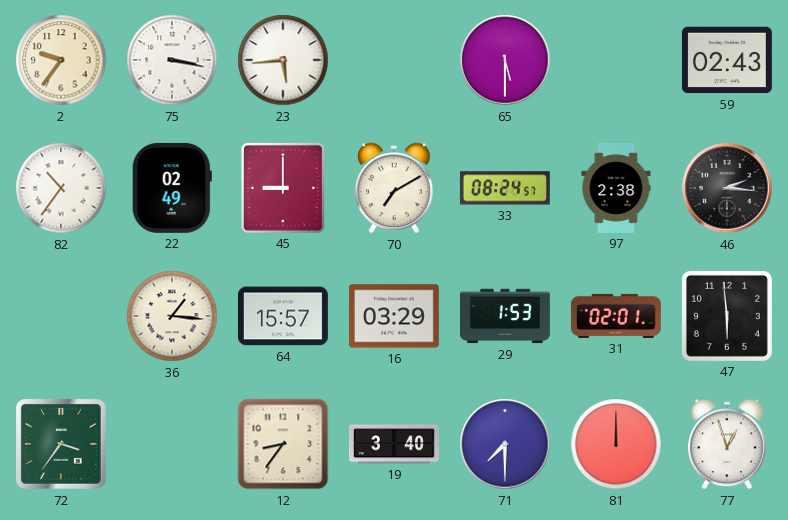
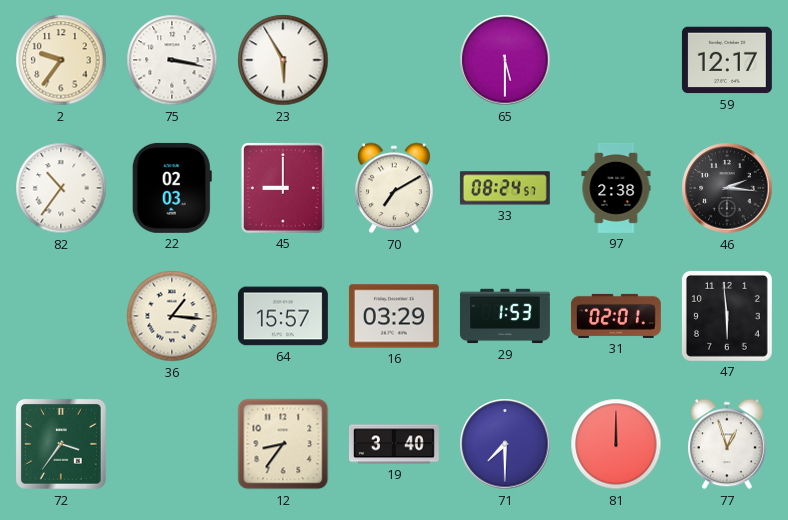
23: 5:44 -> 5:55 (283, 60)
59: 02:43 -> 12:17 (727, 60)
22: 02:49 -> 02:03 (172, 188)
